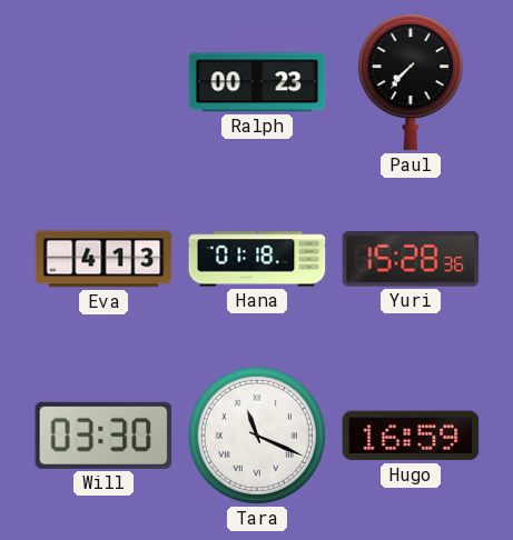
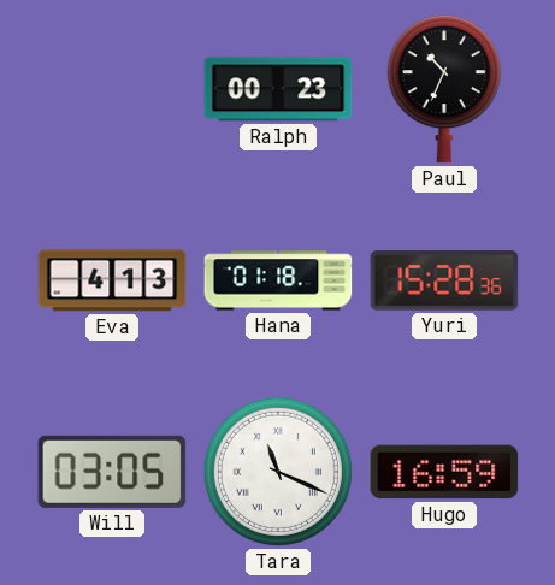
Paul: 7:37 -> 10:34 (444, 90)
Will: 03:30 -> 03:05 (112, 472)
